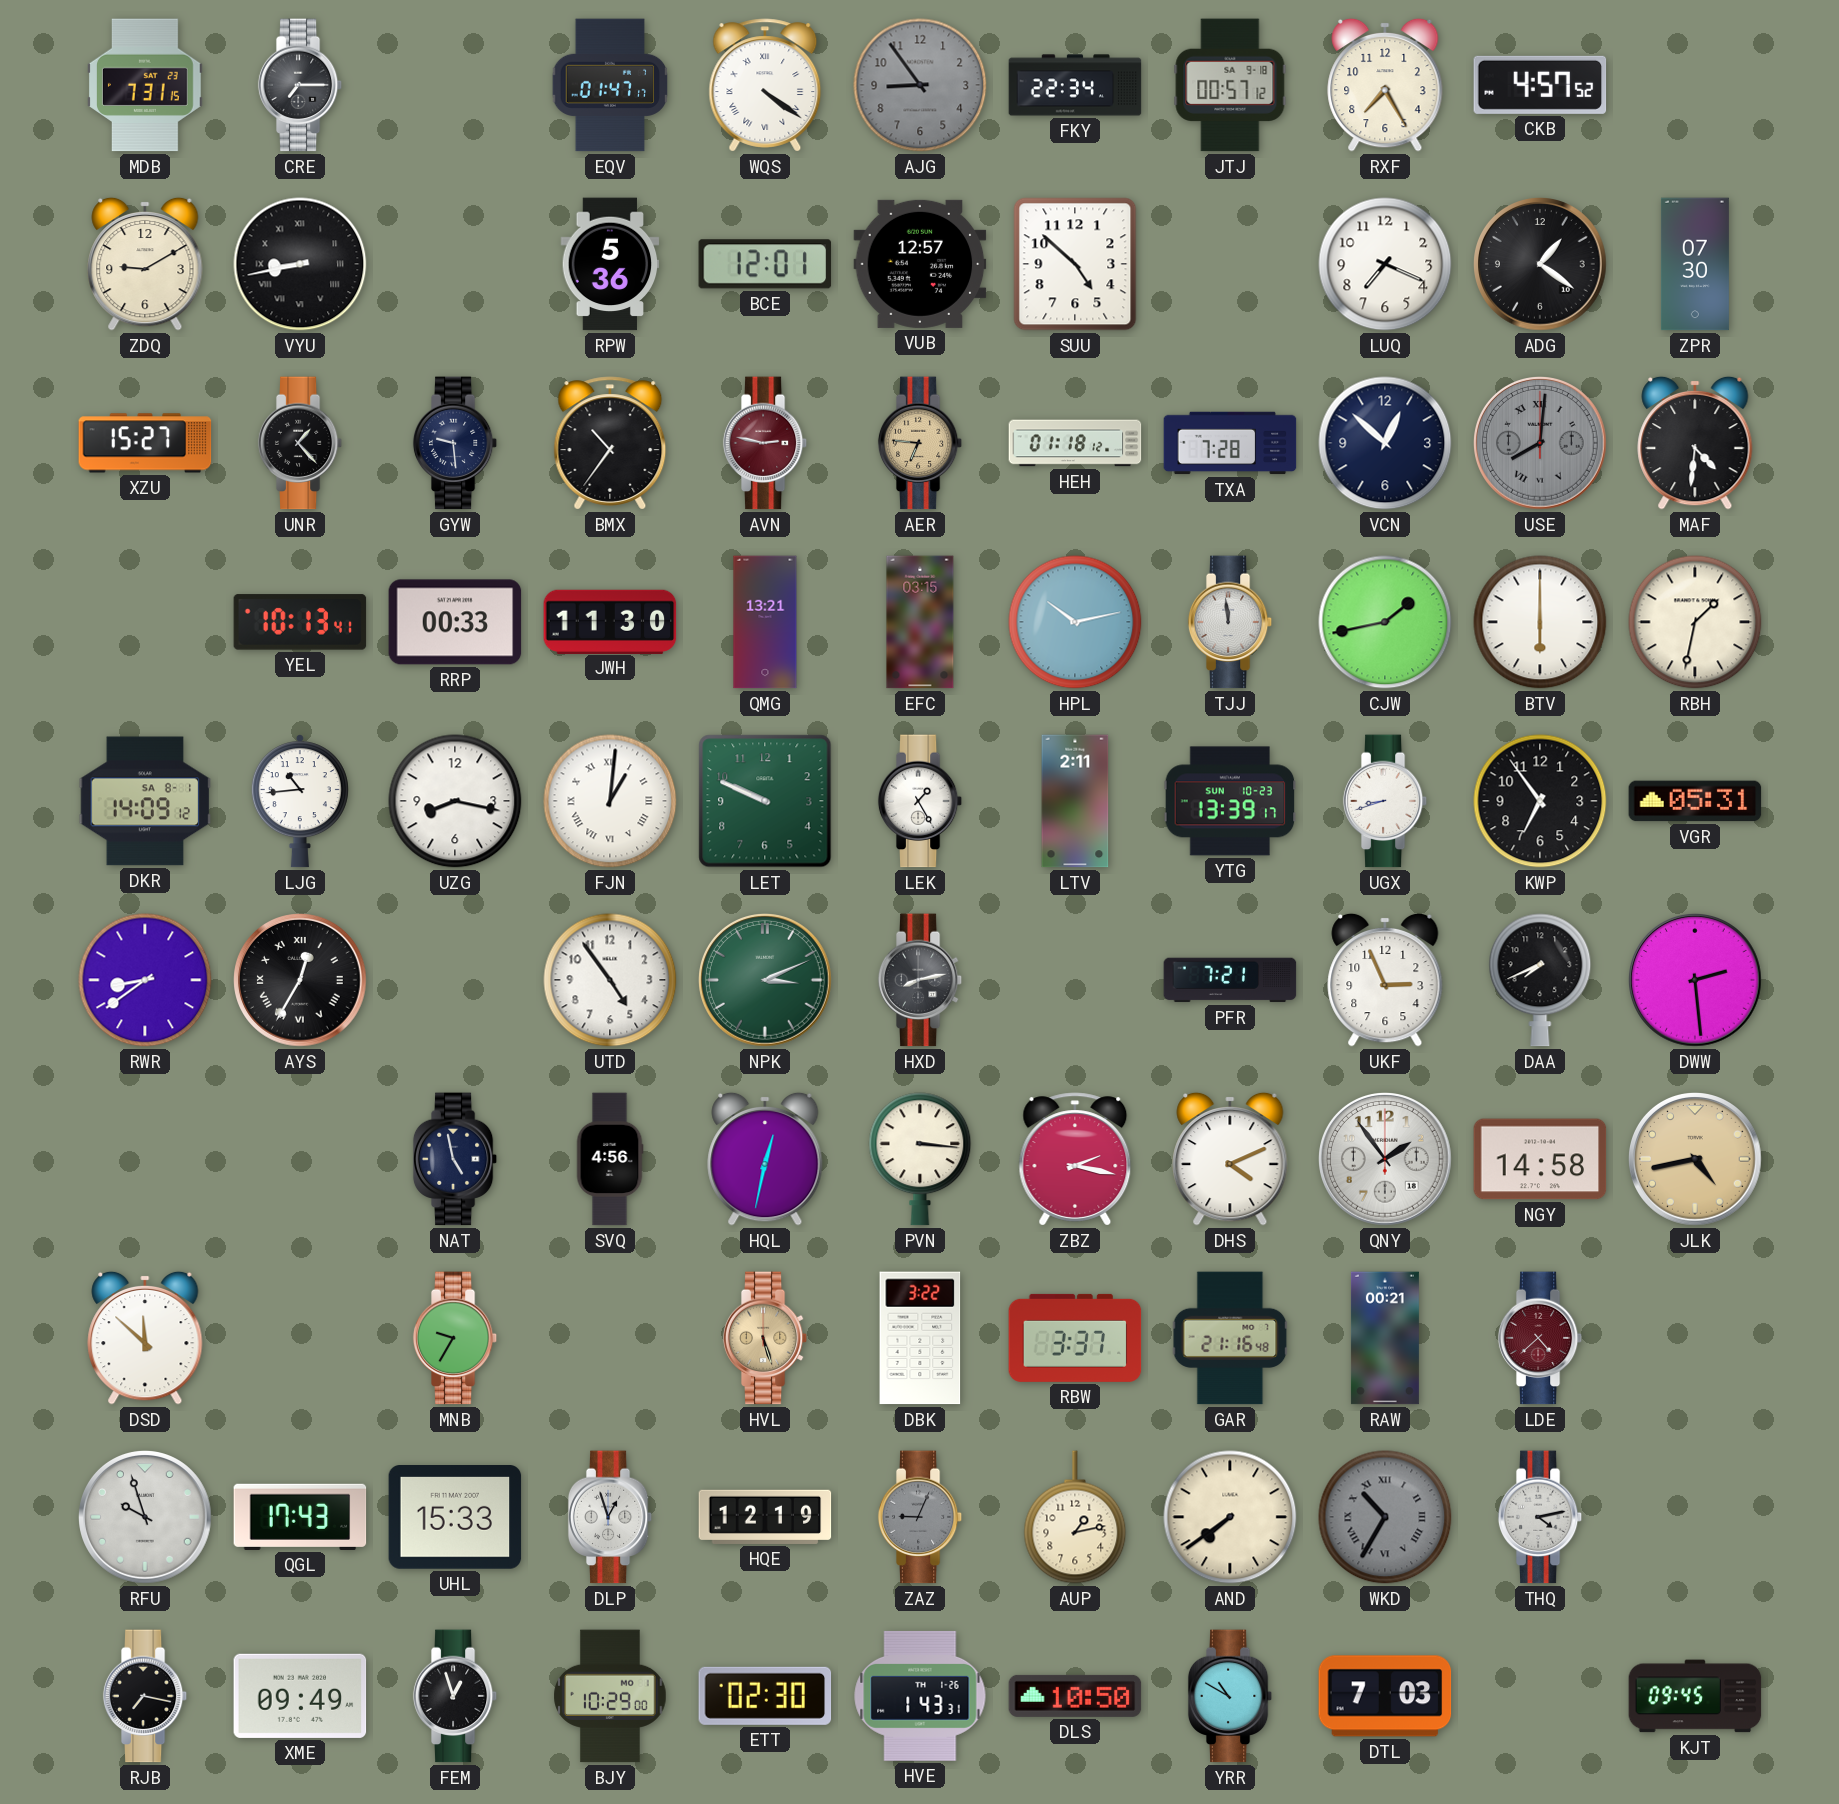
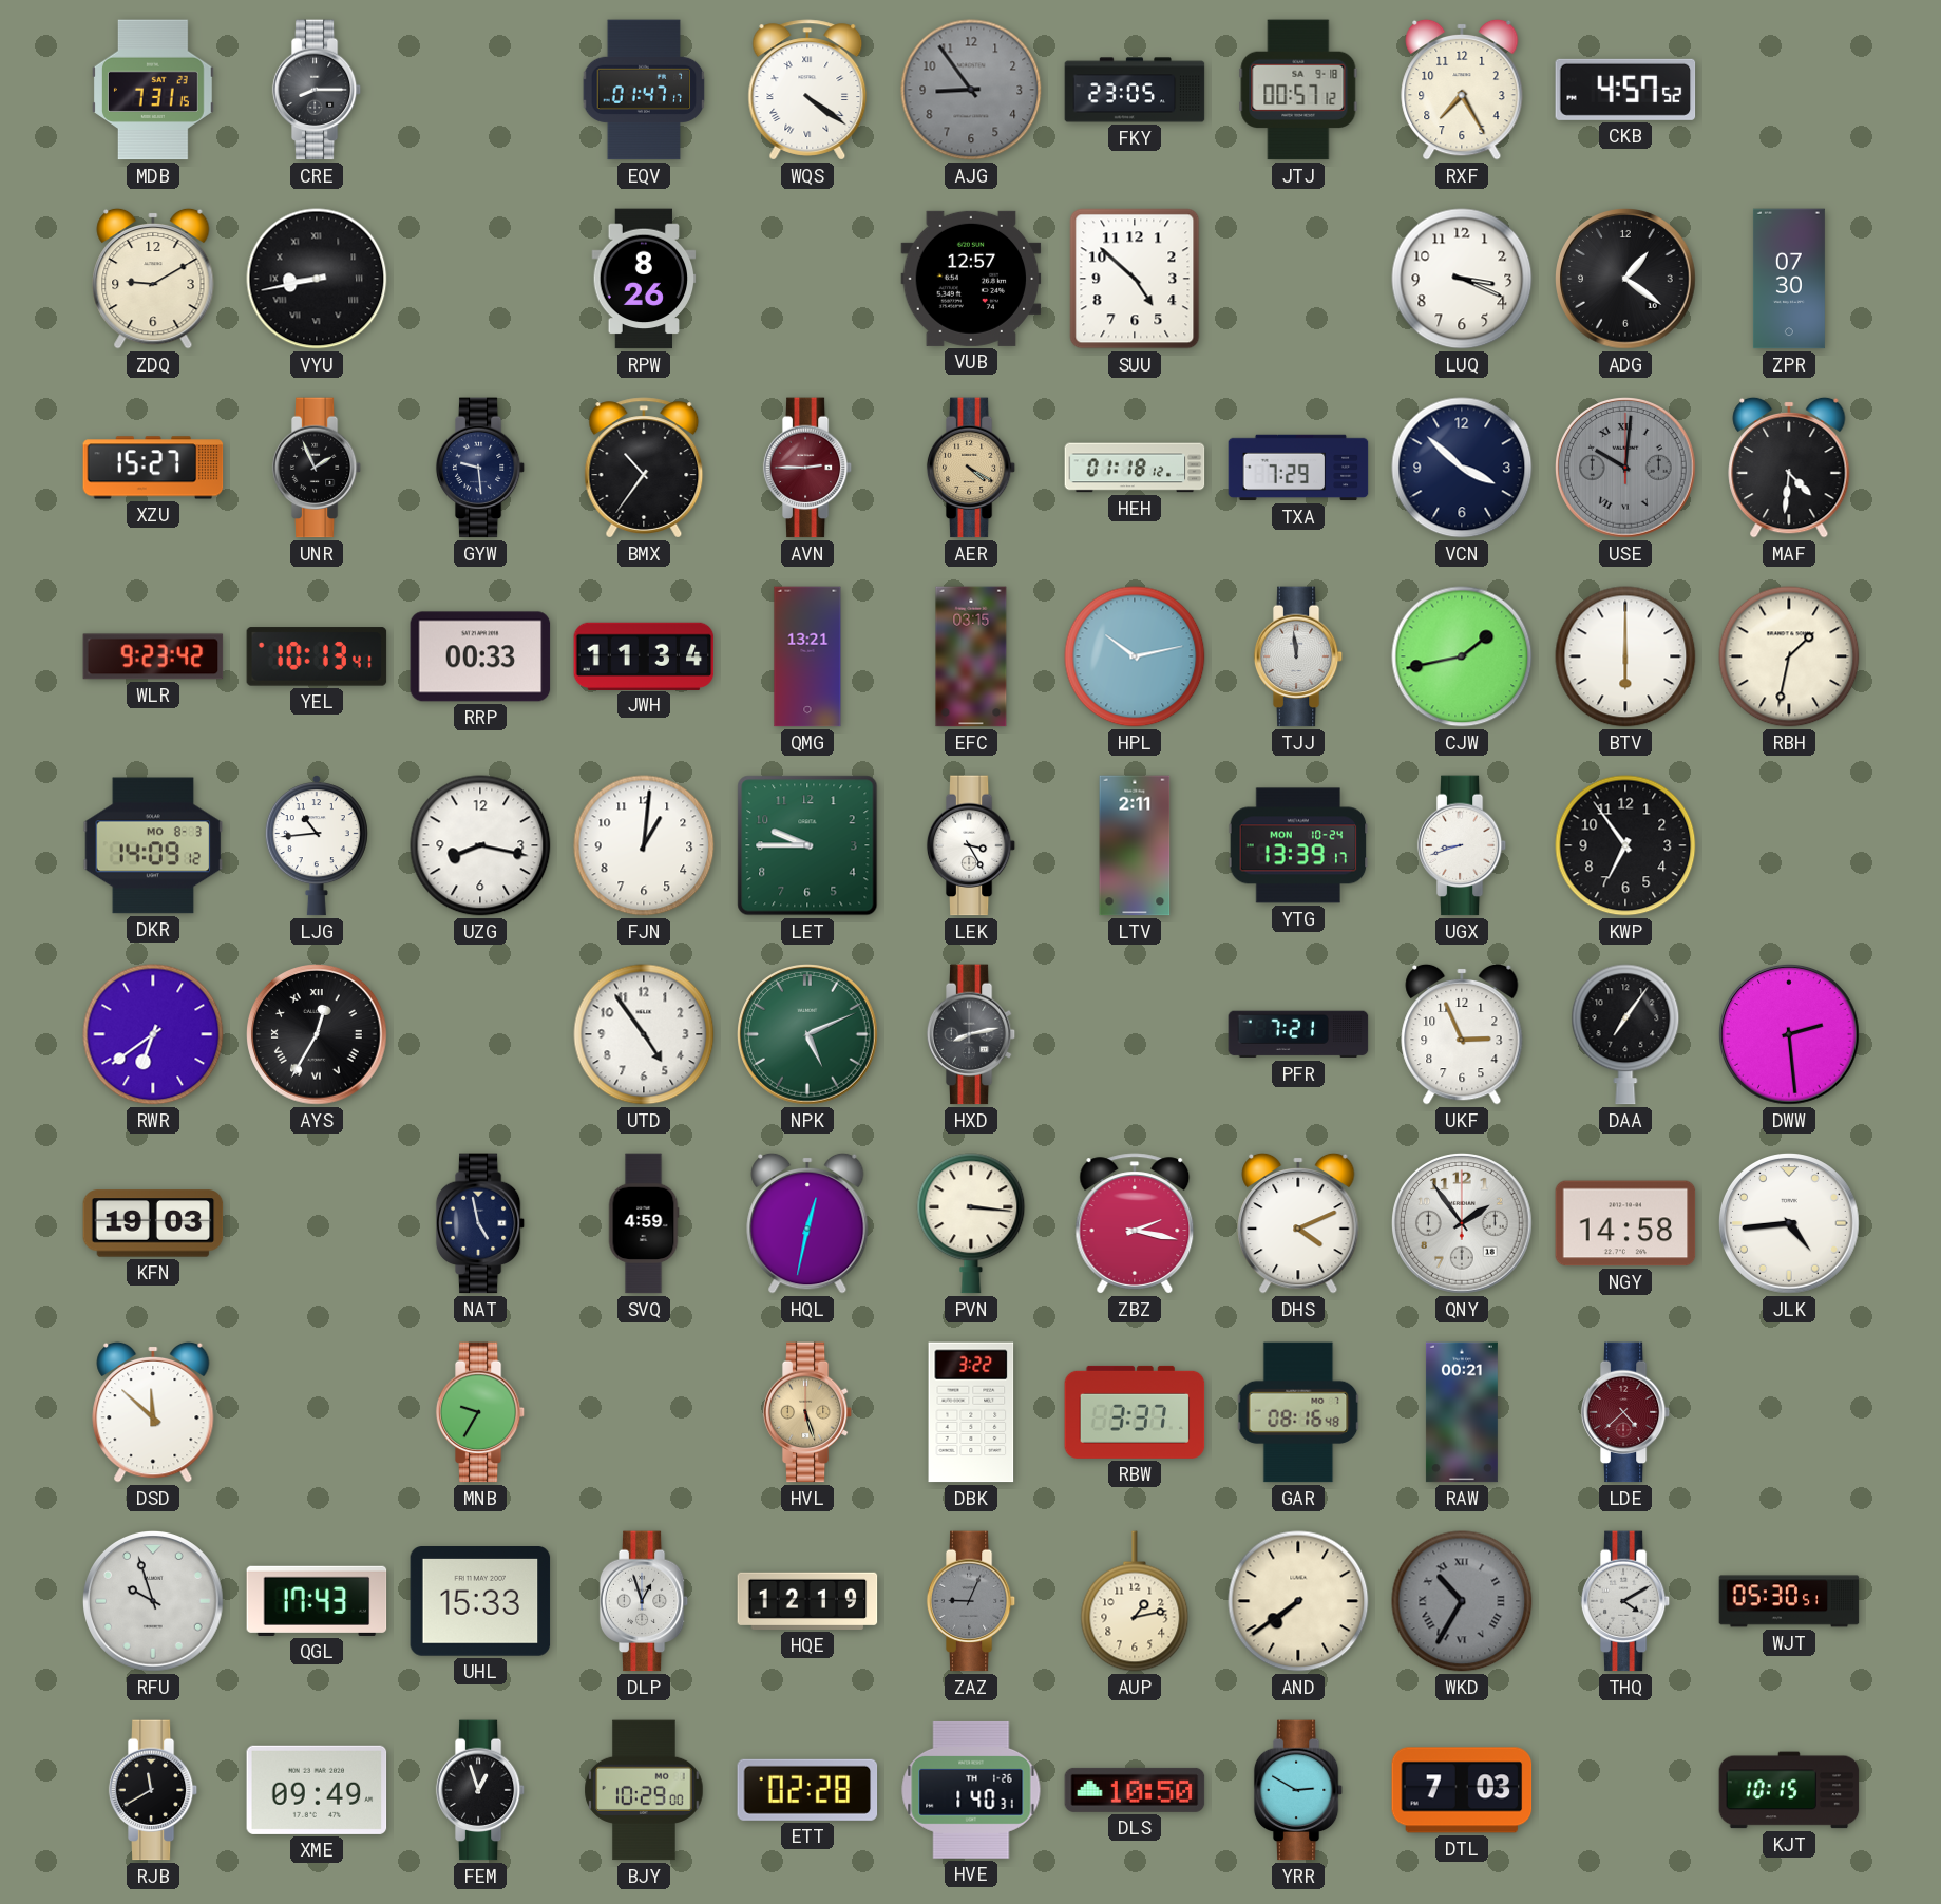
CRE: 7:15 -> 8:15 (317, 90)
FKY: 22:34 -> 23:05 (1135, 90)
RPW: 5:36 -> 8:26 (644, 279)
BCE: 12:01 -> none (765, 264)
LUQ: 7:19 -> 3:19 (1462, 279)
UNR: 1:23 -> 1:56 (317, 468)
AVN: 2:47 -> 2:45 (807, 468)
AER: 6:46 -> 4:20 (971, 468)
TXA: 7:28 -> 7:29 (1298, 468)
VCN: 12:52 -> 3:52 (1462, 468)
USE: 8:01 -> 10:01 (1626, 469)
WLR: none -> 9:23 (153, 656)
JWH: 11:30 -> 11:34 (644, 655)
DKR date: SA 8-1 -> MO 8-3 (153, 845)
FJN numerals: Roman -> Arabic (644, 845)
LET: 9:49 -> 9:45 (807, 845)
LEK: 1:25 -> 3:25 (971, 845)
YTG date: SUN 10-23 -> MON 10-24 (1298, 845)
VGR: 05:31 -> none (1695, 801)
RWR: 8:39 -> 6:39 (153, 1034)
NPK: 3:11 -> 5:11 (808, 1035)
DAA: 7:41 -> 7:06 (1625, 1034)
KFN: none -> 19:03 (153, 1223)
SVQ: 4:56 -> 4:59 (644, 1223)
JLK: 4:43 -> 4:44 (1790, 1224)
JLK dial: champagne -> white (1790, 1224)
GAR: 21:16 -> 08:16 (1298, 1412)
THQ: 4:13 -> 4:10 (1625, 1601)
WJT: none -> 05:30 (1789, 1601)
RJB: 7:17 -> 11:40 (153, 1790)
ETT: 02:30 -> 02:28 (807, 1790)
HVE: 1:43 -> 1:40 (971, 1790)
YRR: 10:50 -> 2:50 (1298, 1790)
KJT: 09:45 -> 10:15 (1789, 1790)
